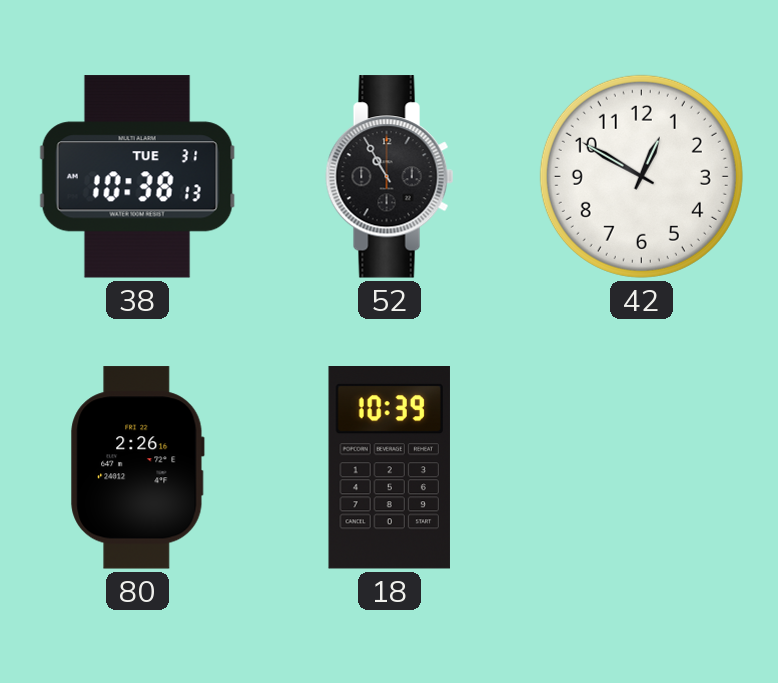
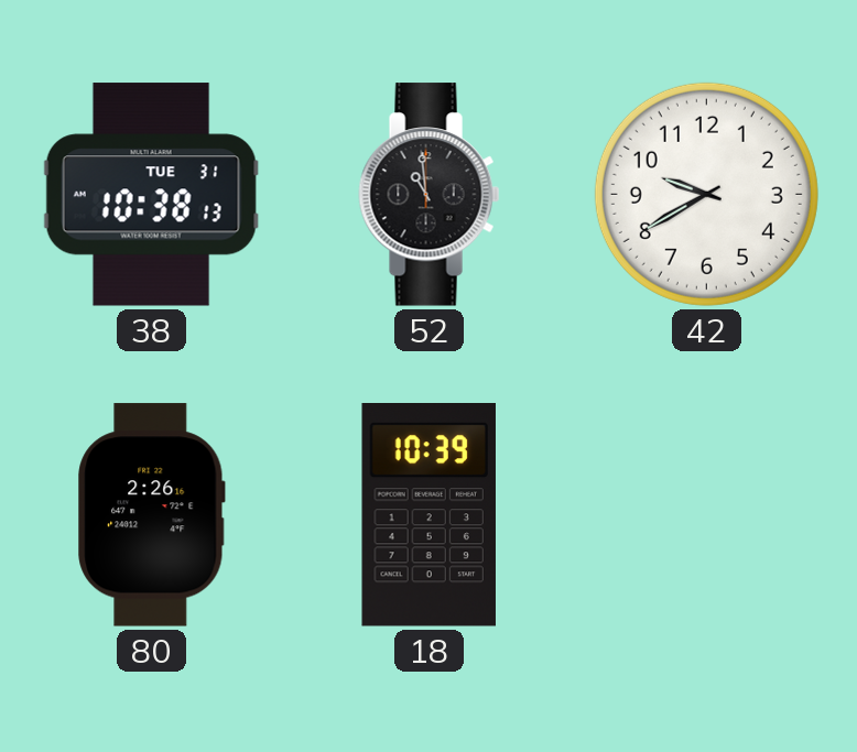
52: 10:55 -> 10:59 (430, 195)
42: 12:50 -> 9:40 (706, 194)
